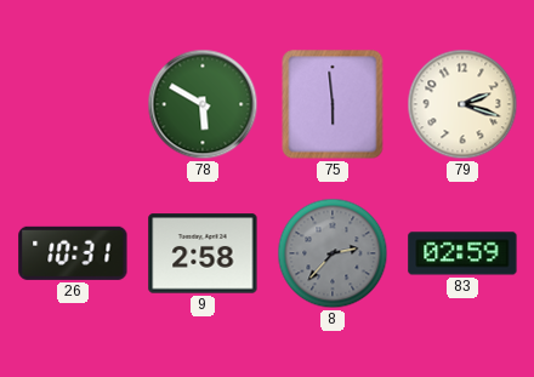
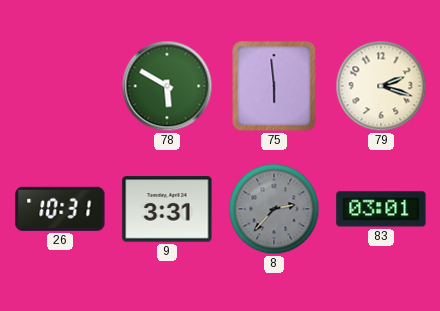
9: 2:58 -> 3:31 (167, 209)
83: 02:59 -> 03:01 (381, 209)
